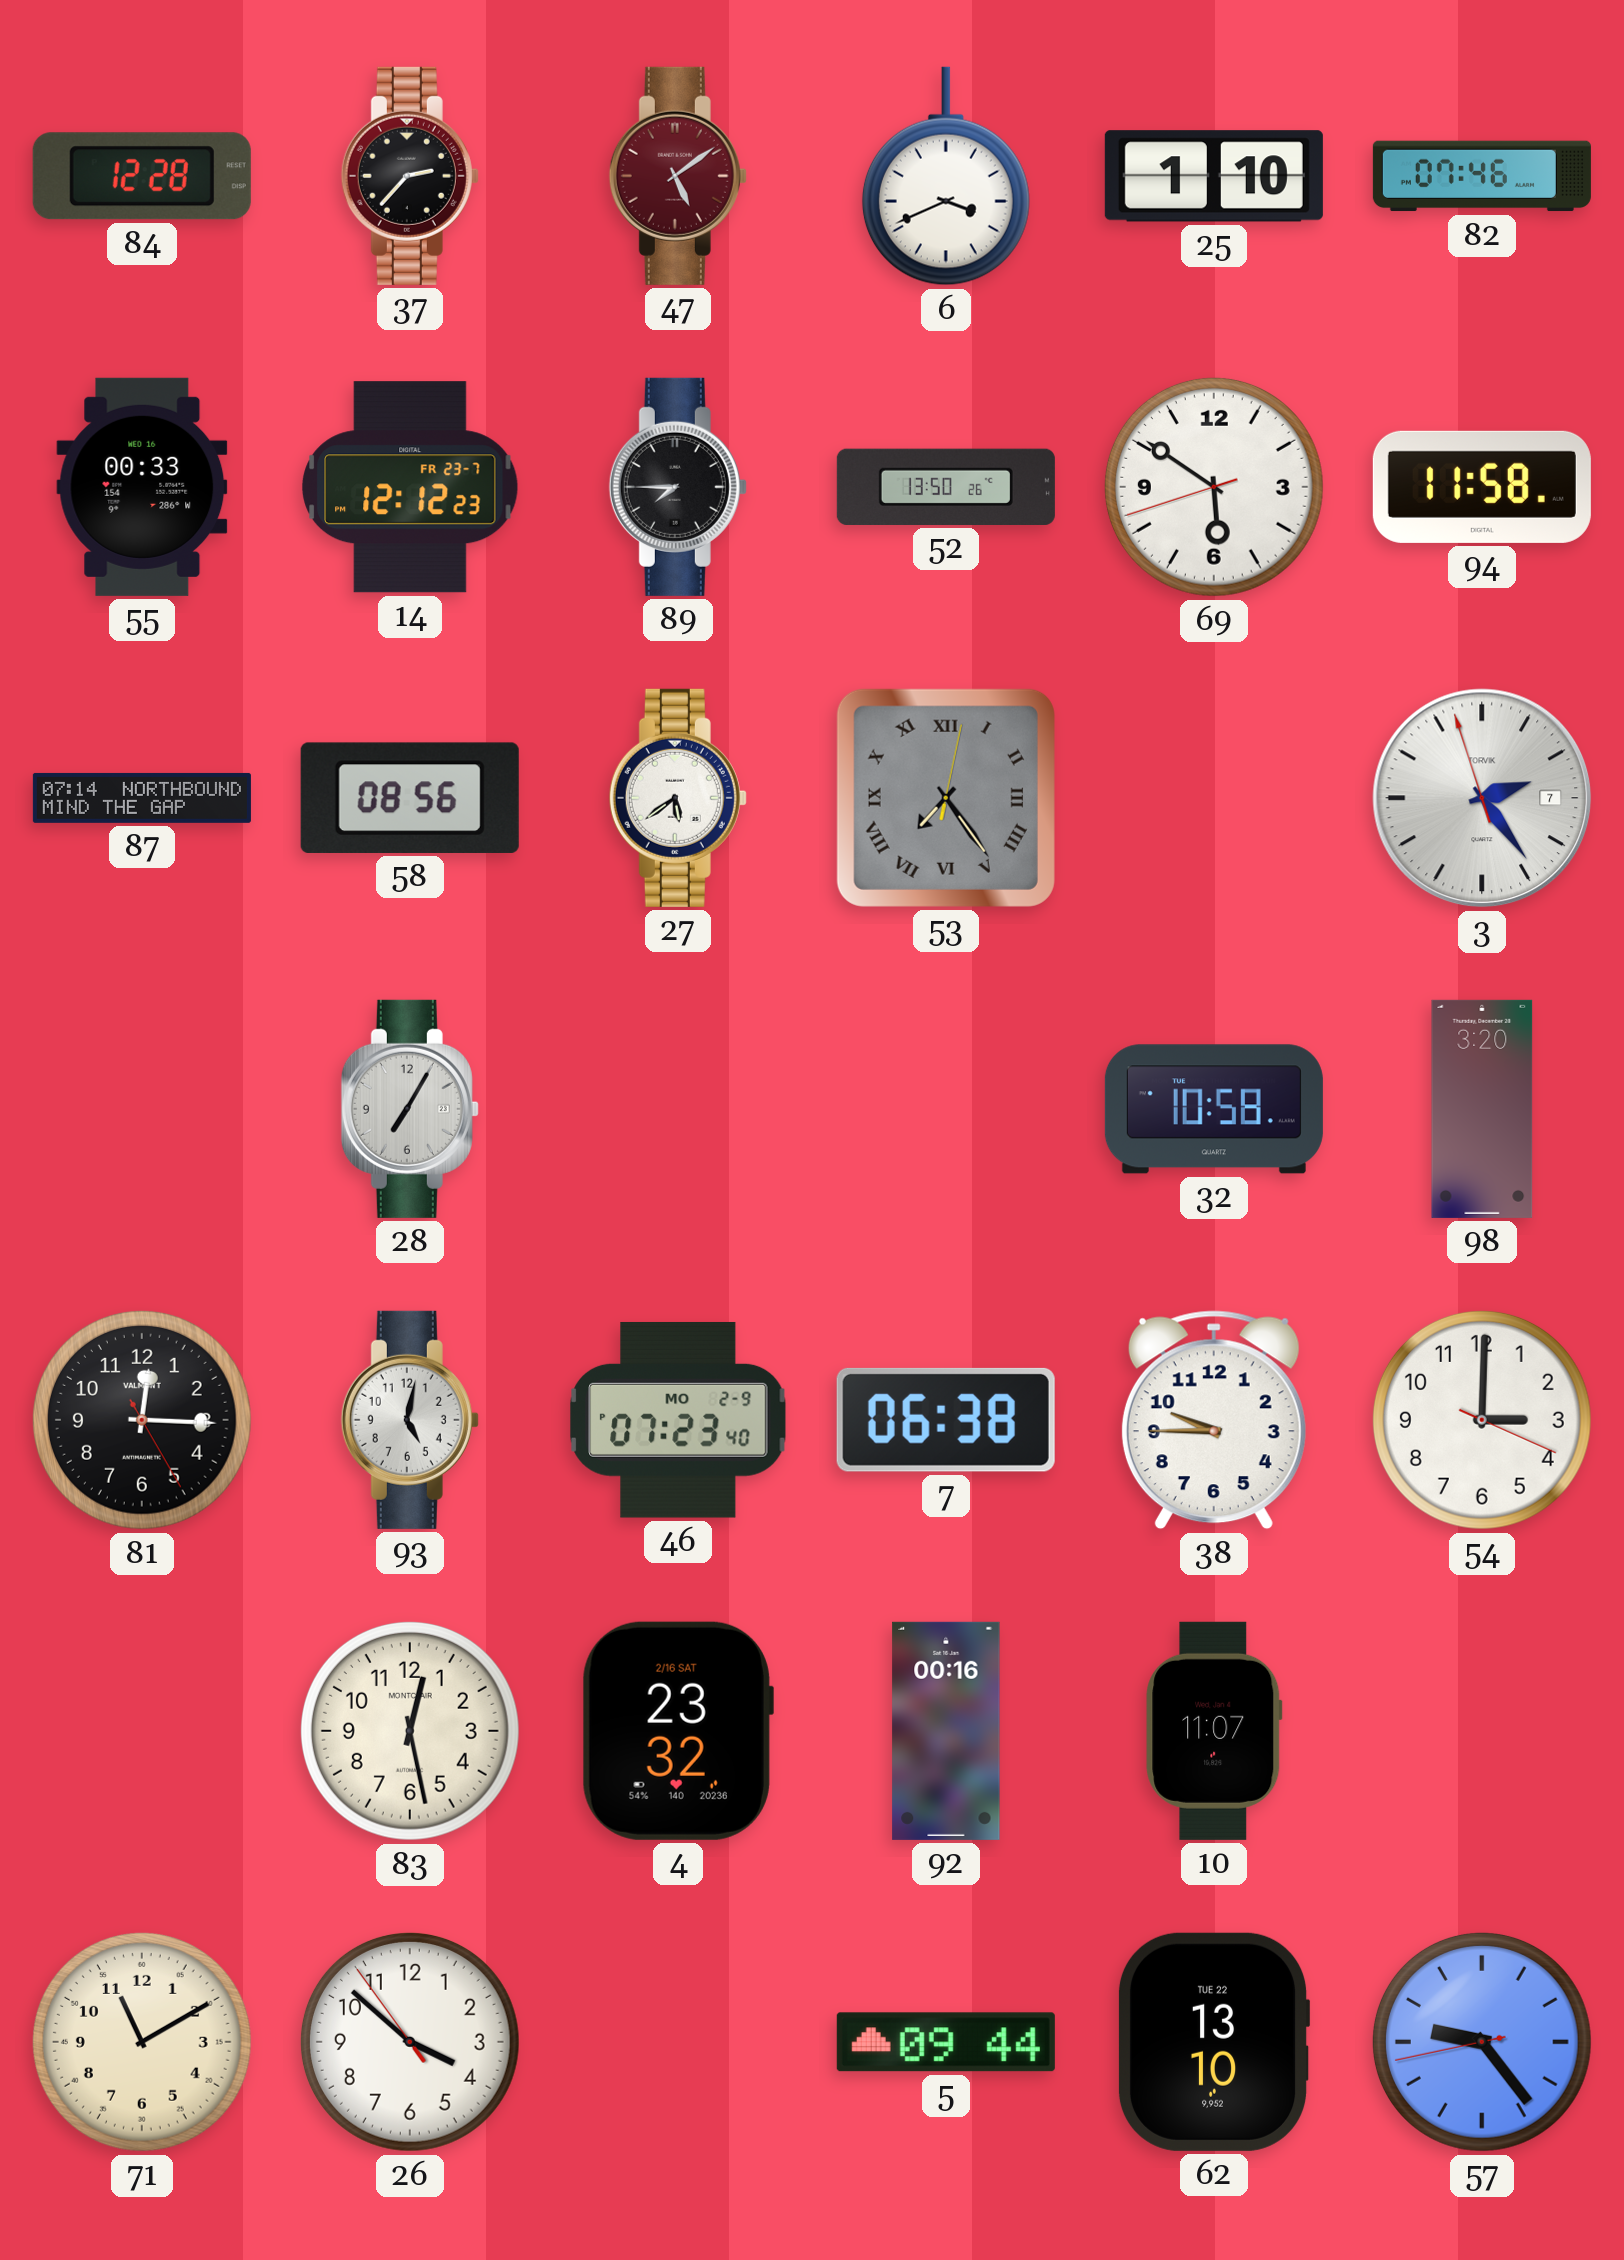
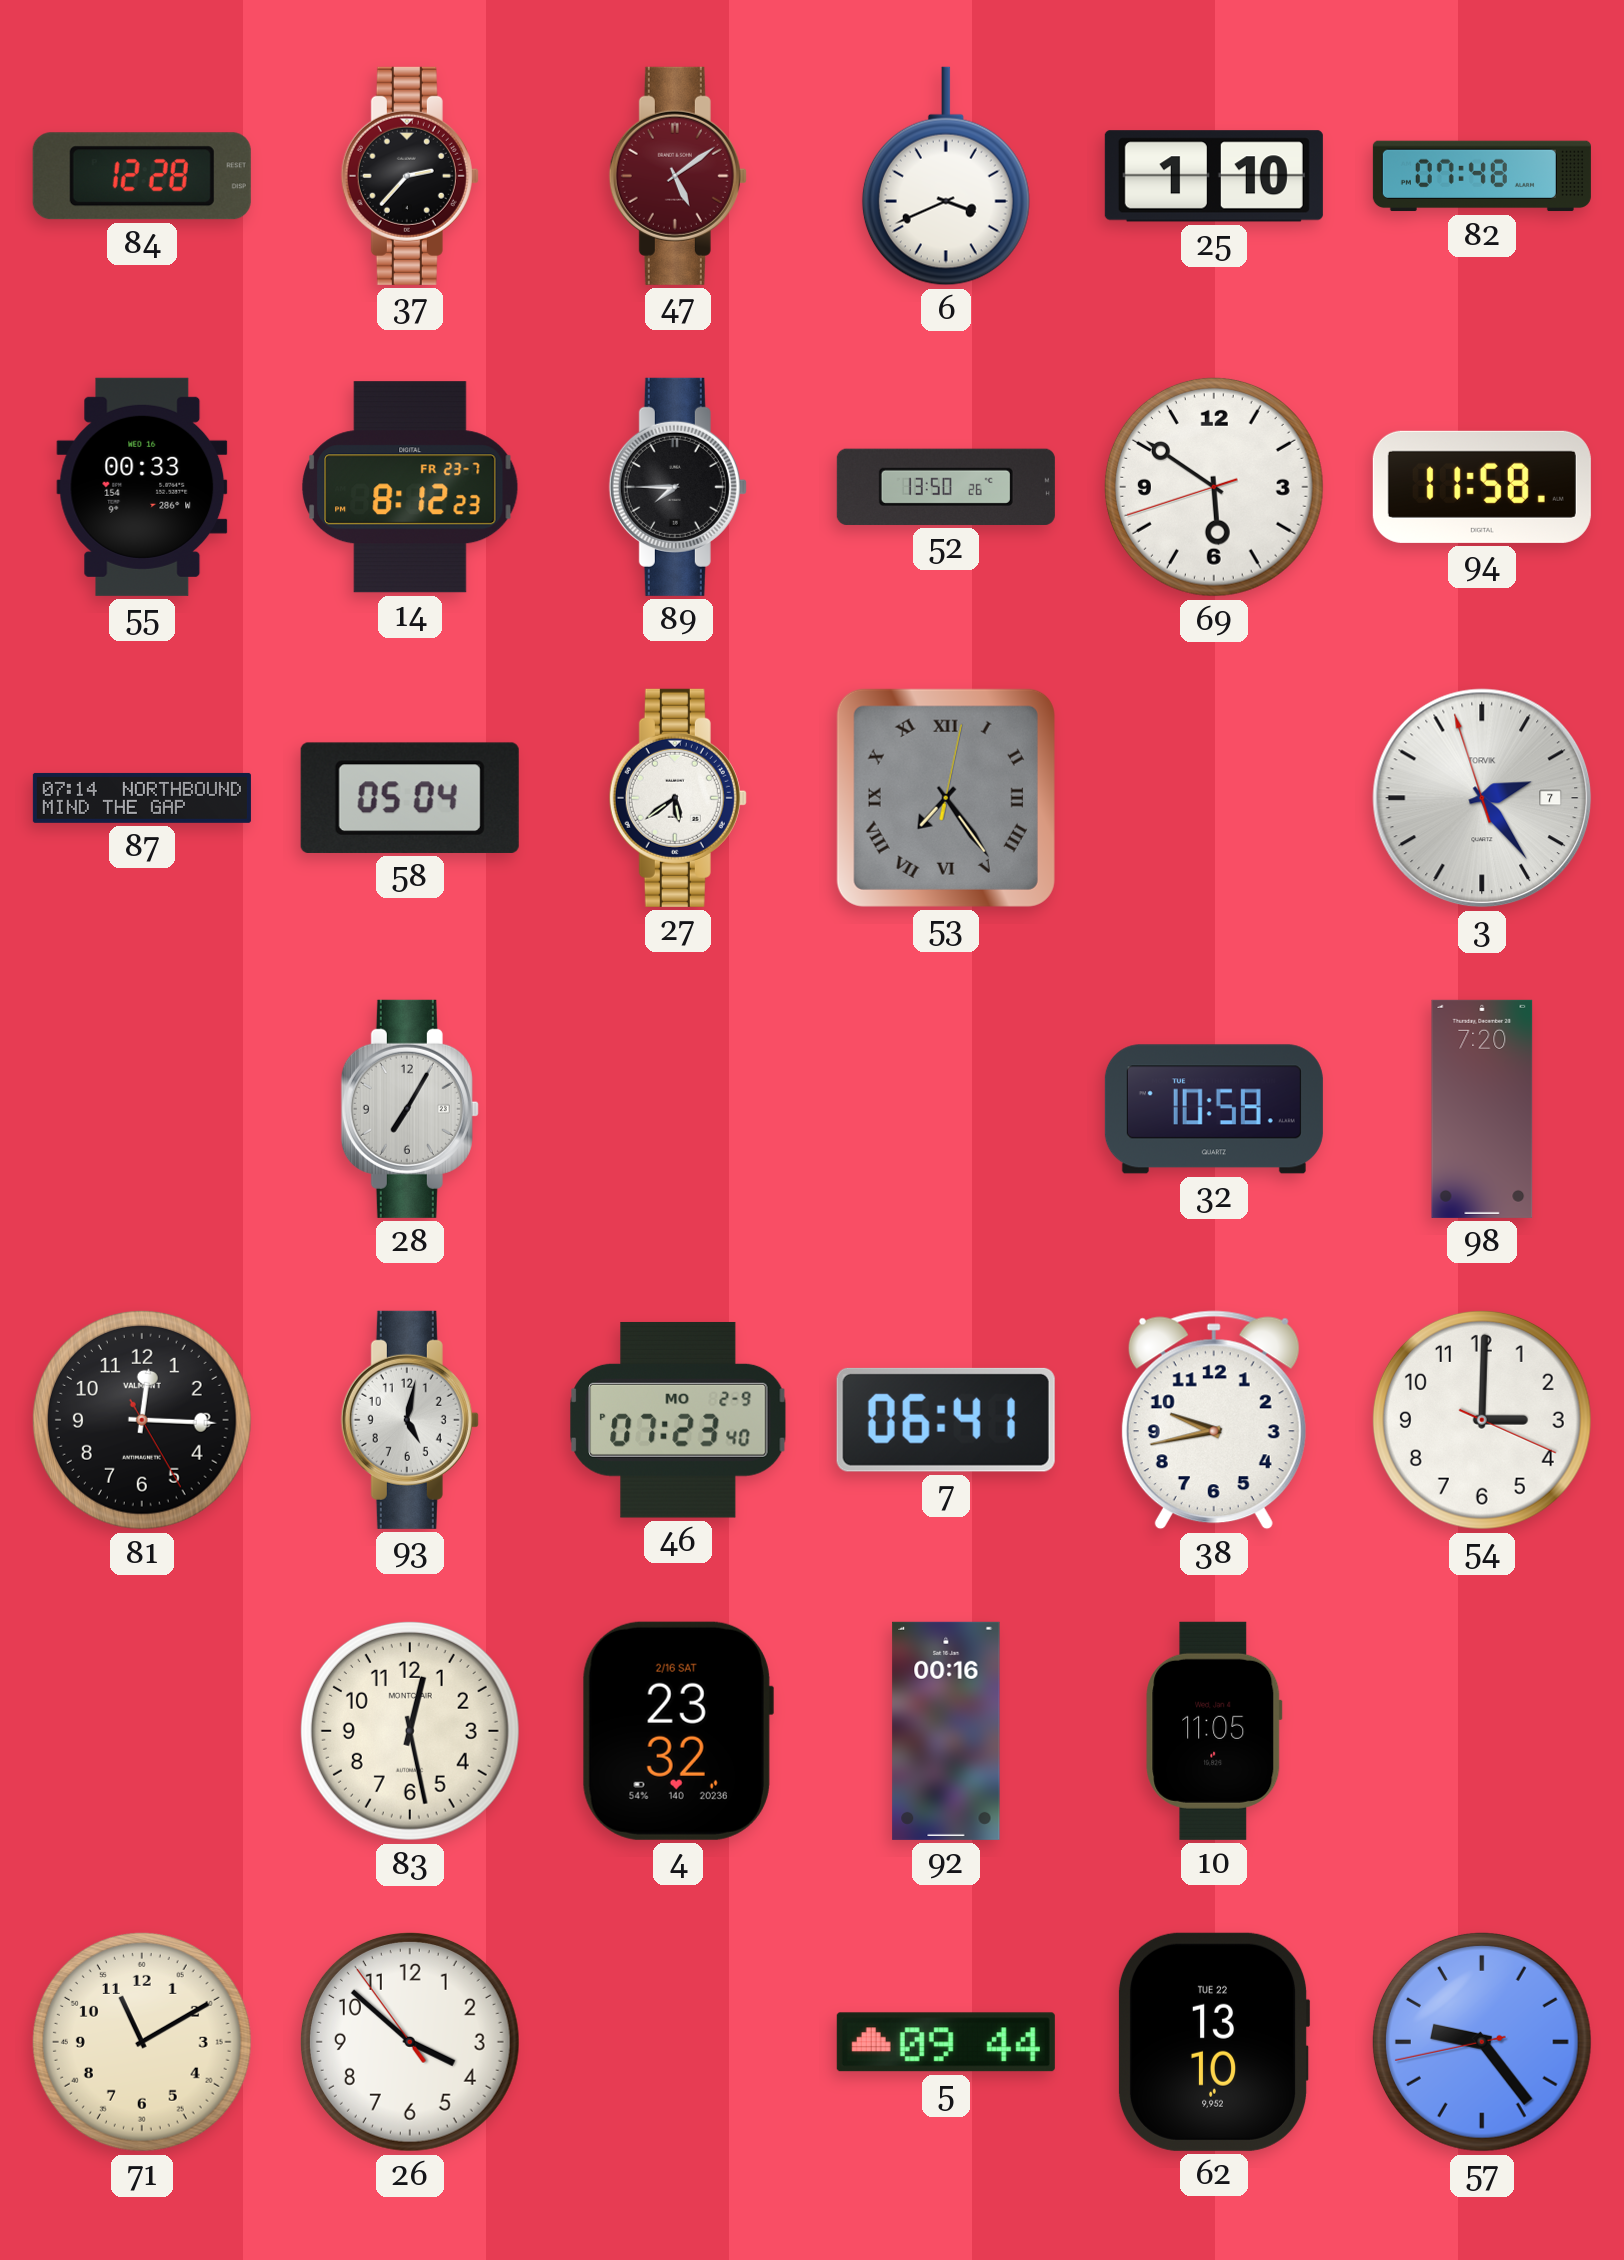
82: 07:46 -> 07:48 (1482, 176)
14: 12:12 -> 8:12 (411, 487)
58: 08:56 -> 05:04 (410, 798)
98: 3:20 -> 7:20 (1482, 1109)
7: 06:38 -> 06:41 (946, 1420)
38: 9:45 -> 9:43 (1214, 1420)
10: 11:07 -> 11:05 (1214, 1731)
